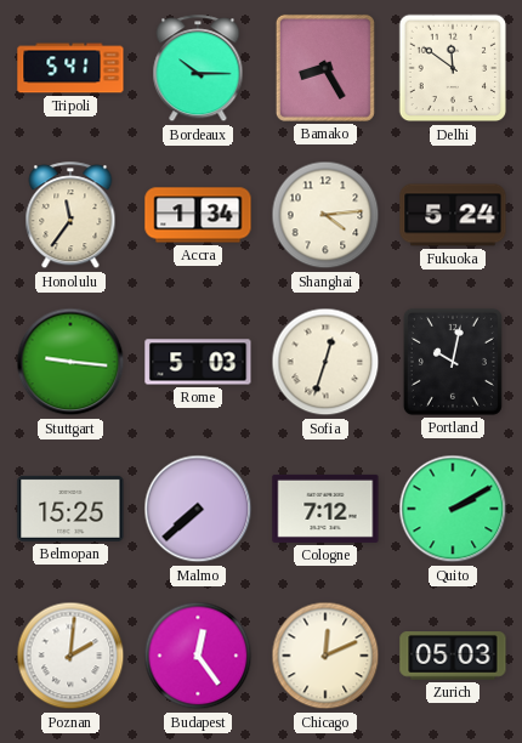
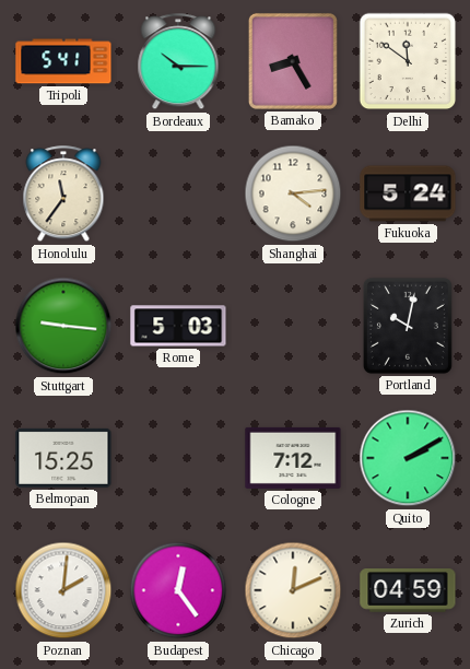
Accra: 1:34 -> none (198, 215)
Sofia: 12:33 -> none (325, 362)
Malmo: 7:38 -> none (198, 509)
Zurich: 05:03 -> 04:59 (408, 590)
